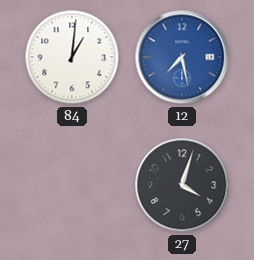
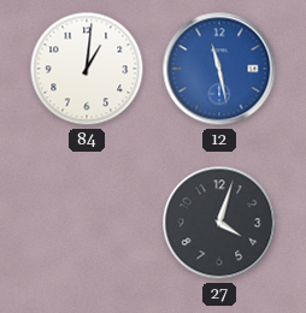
12: 7:28 -> 11:28 (219, 69)
